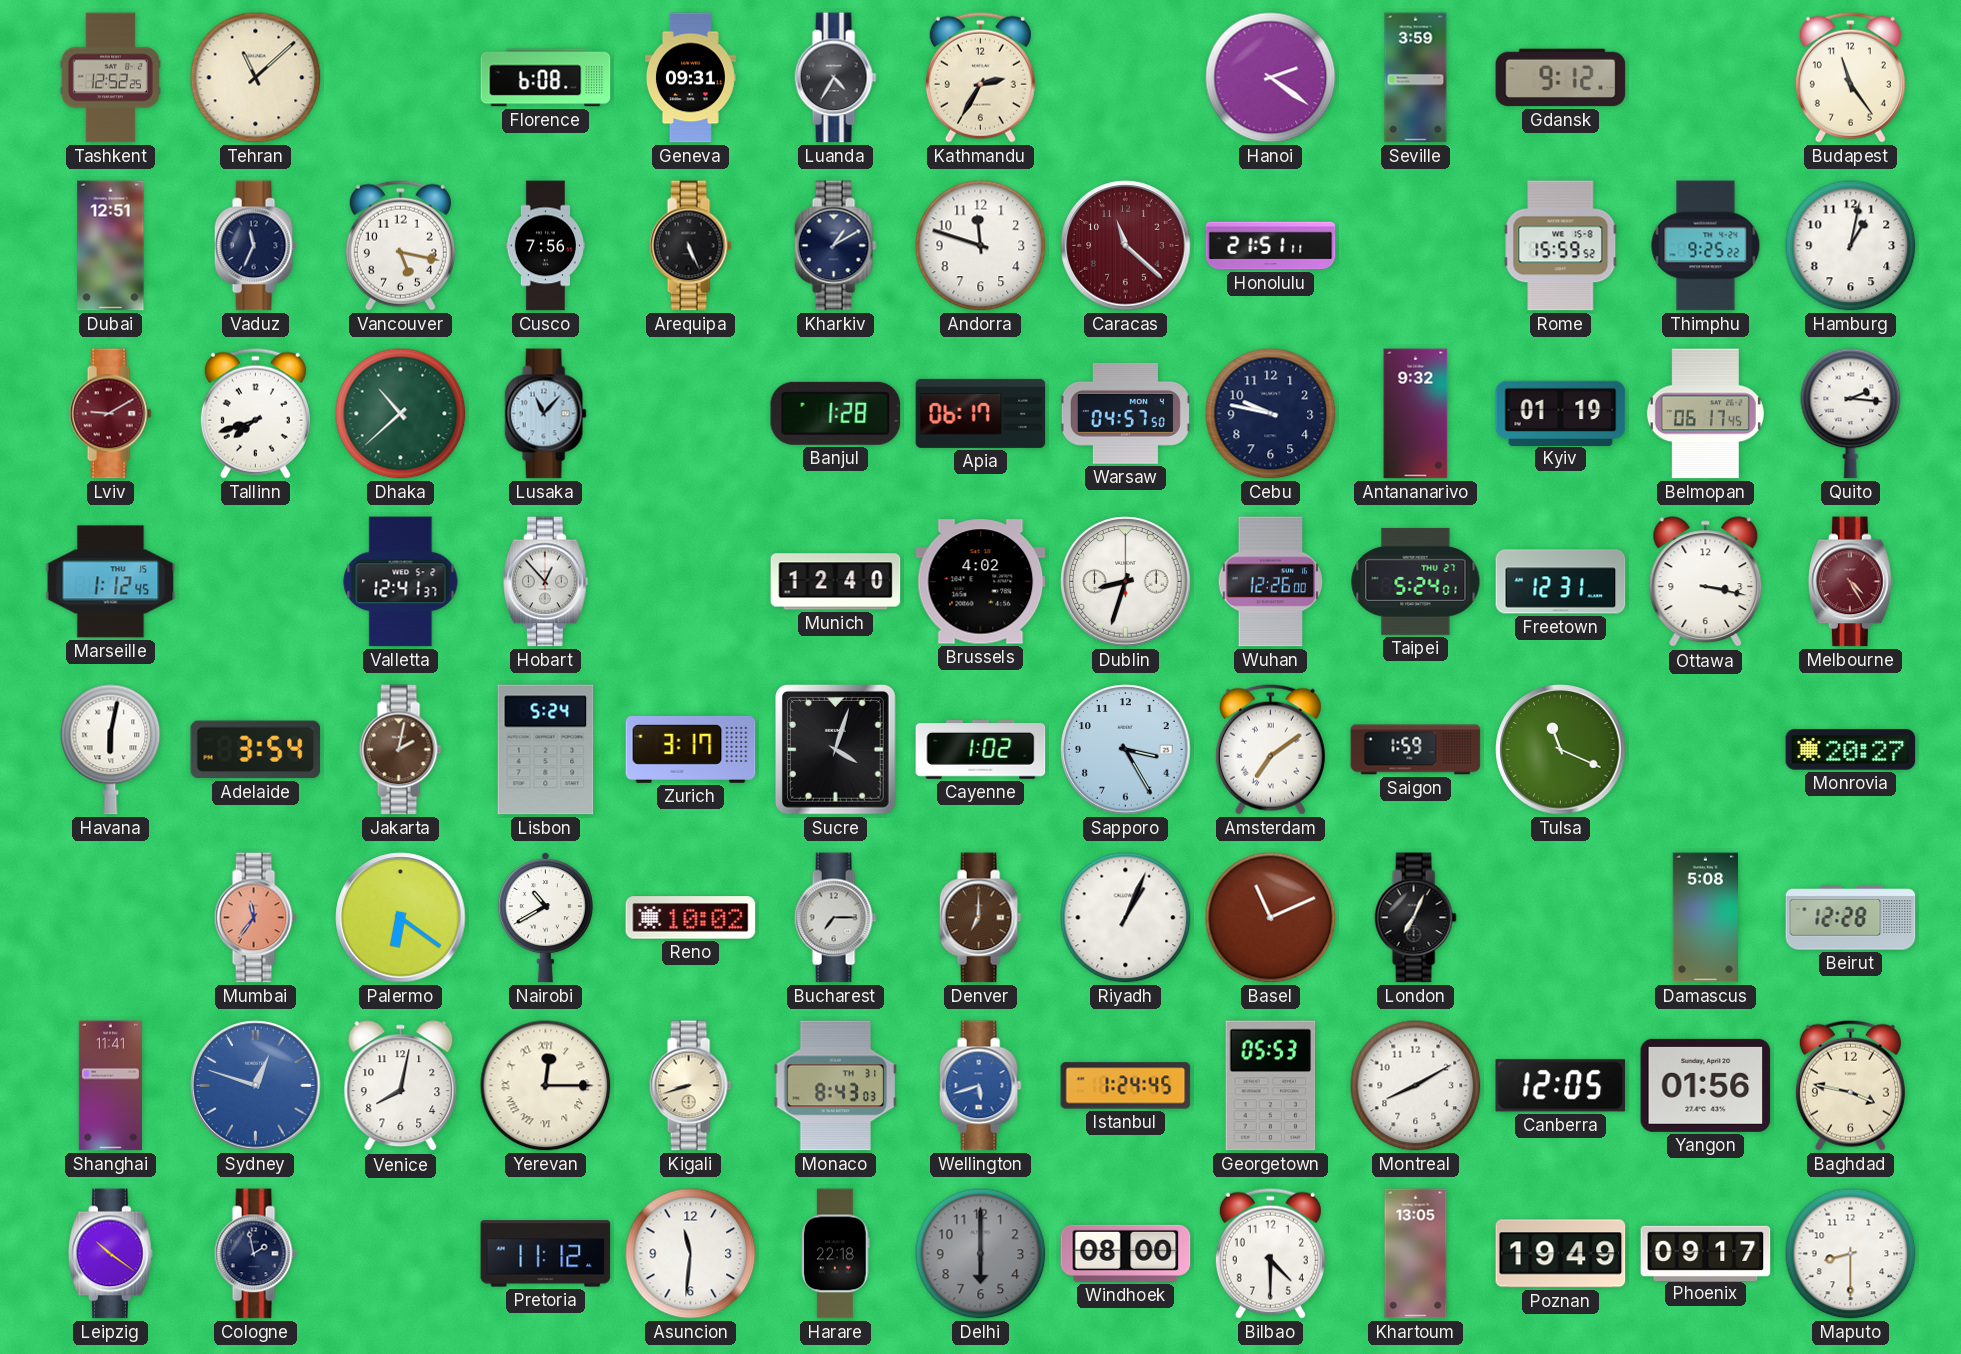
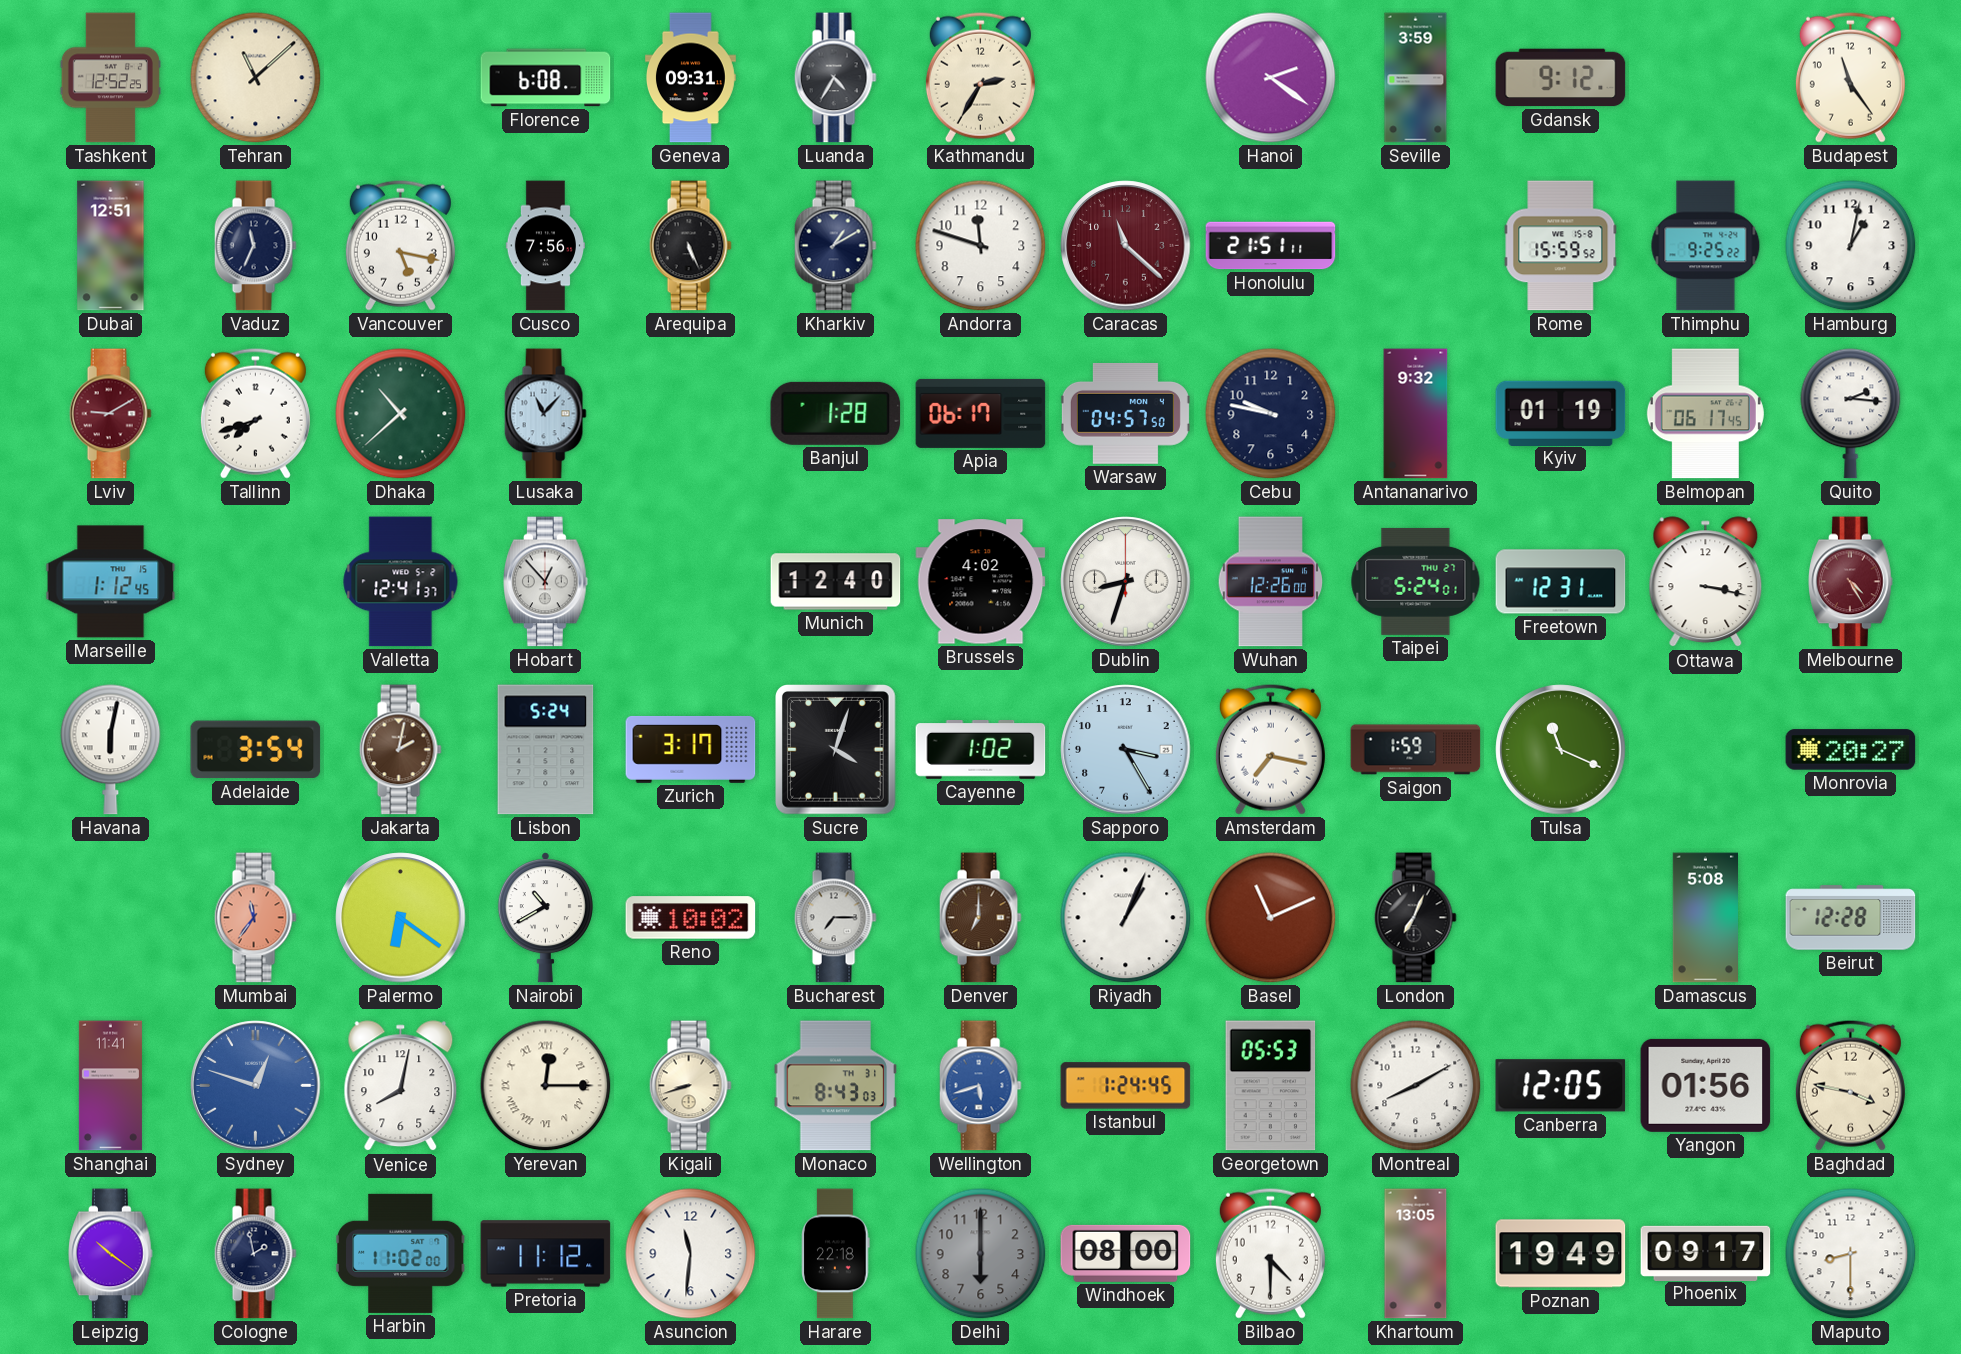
Amsterdam: 7:09 -> 7:17 (1270, 749)
Harbin: none -> 11:02 (401, 1253)
